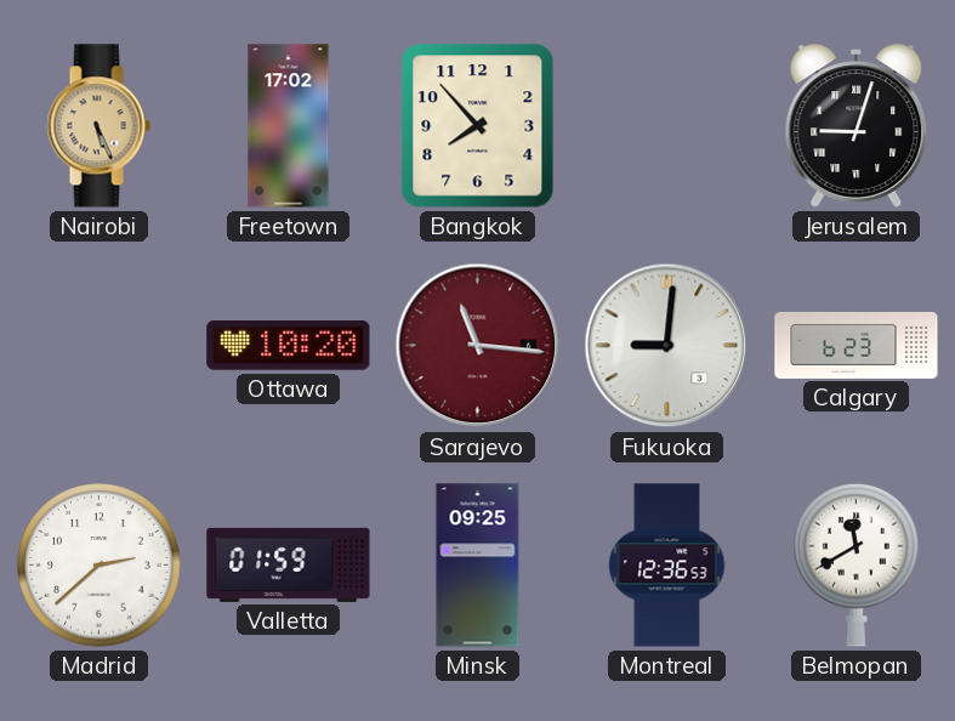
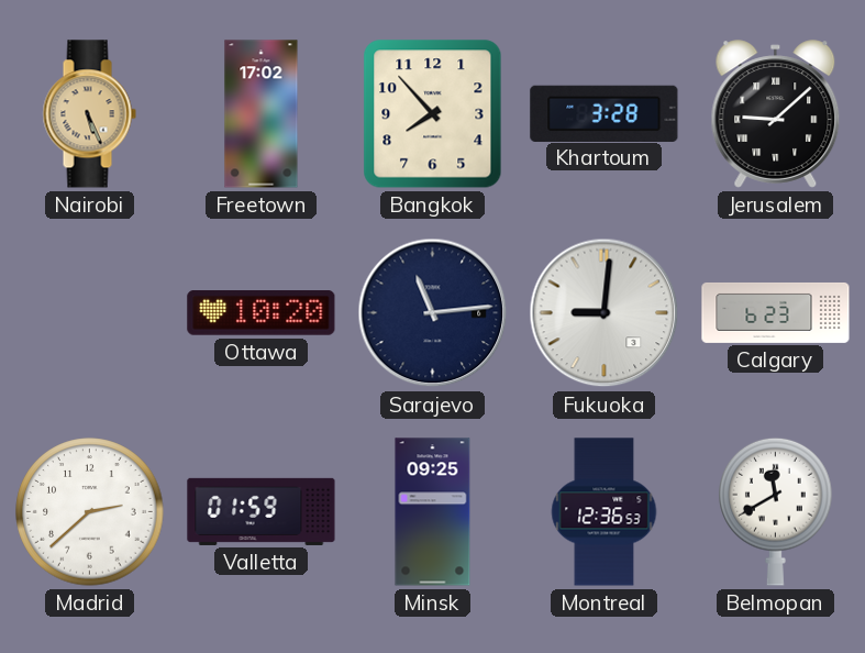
Khartoum: none -> 3:28 (605, 113)
Jerusalem: 9:03 -> 9:08 (776, 114)
Sarajevo: 11:16 -> 11:14 (433, 313)
Sarajevo dial: burgundy -> navy (433, 313)
